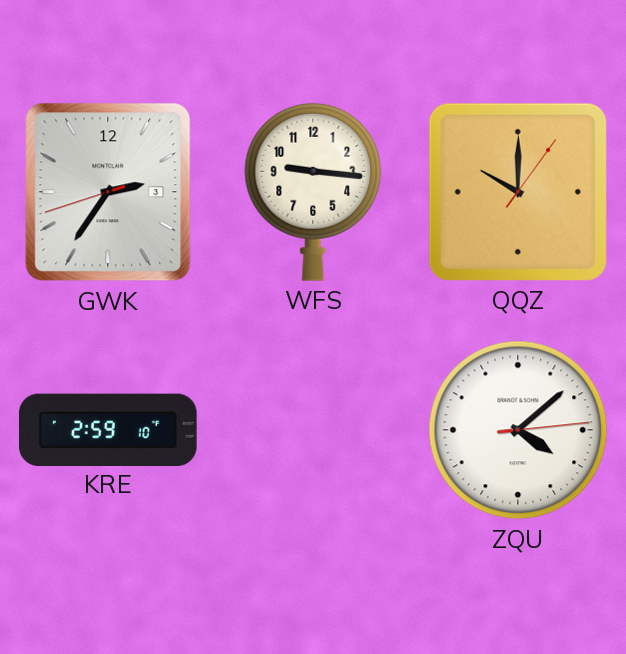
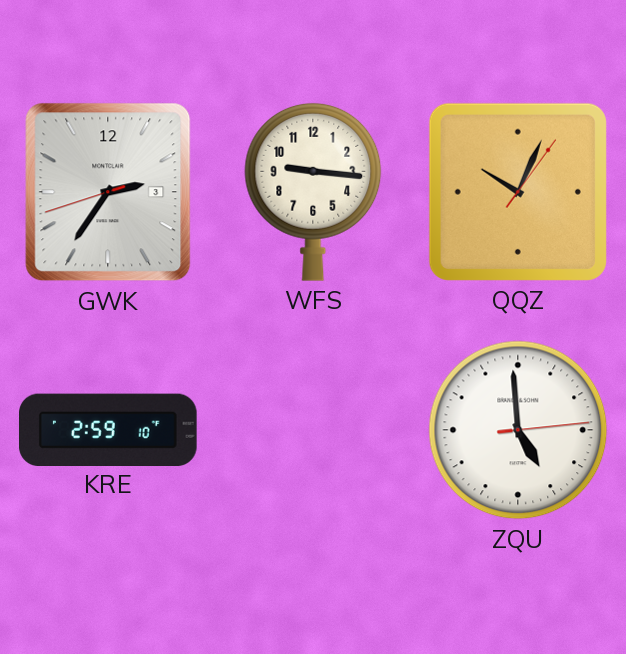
QQZ: 10:00 -> 10:04 (518, 192)
ZQU: 4:08 -> 4:59 (518, 430)
